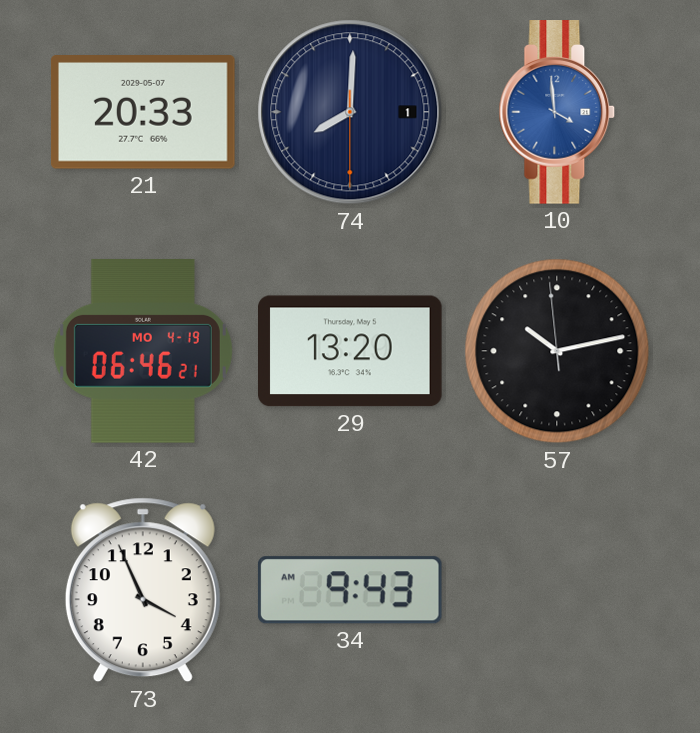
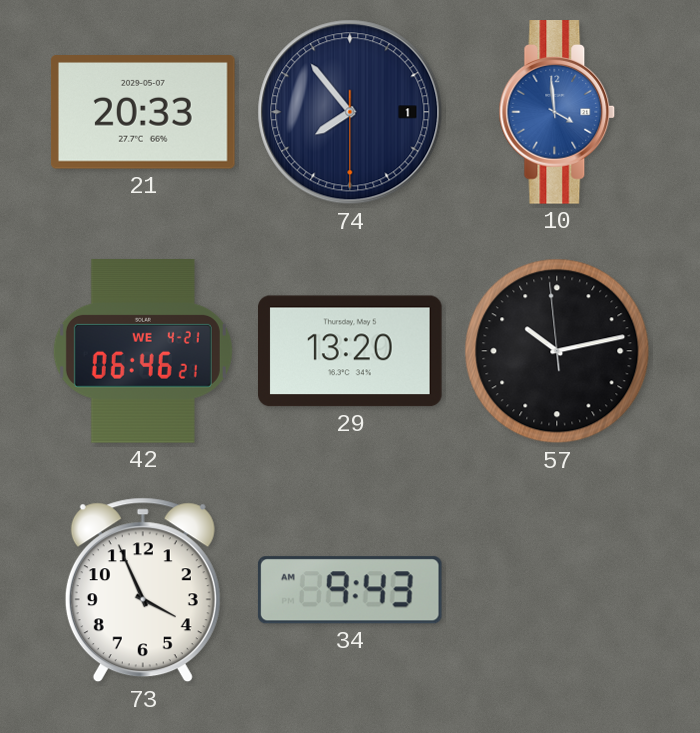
74: 8:00 -> 7:53 (350, 112)
42 date: MO 4-19 -> WE 4-21 (143, 352)
